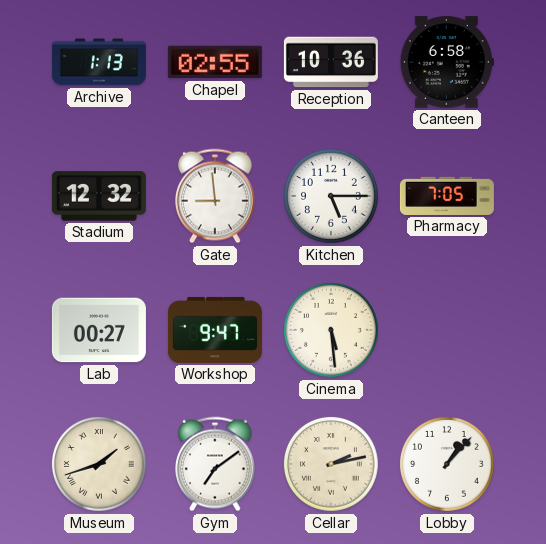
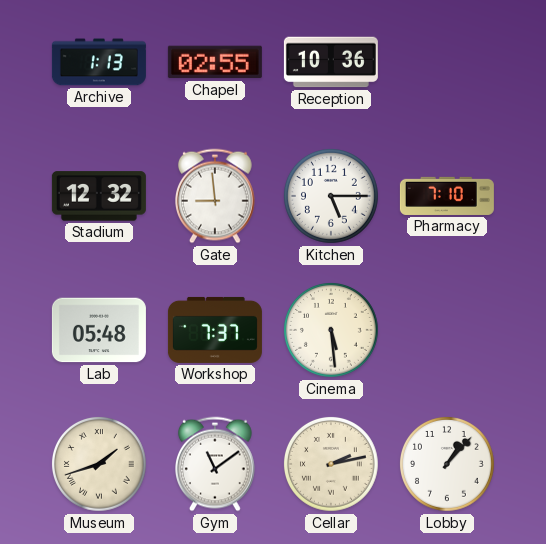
Canteen: 6:58 -> none (447, 62)
Pharmacy: 7:05 -> 7:10 (447, 196)
Lab: 00:27 -> 05:48 (99, 330)
Workshop: 9:47 -> 7:37 (215, 330)
Gym: 7:09 -> 11:09 (216, 464)
